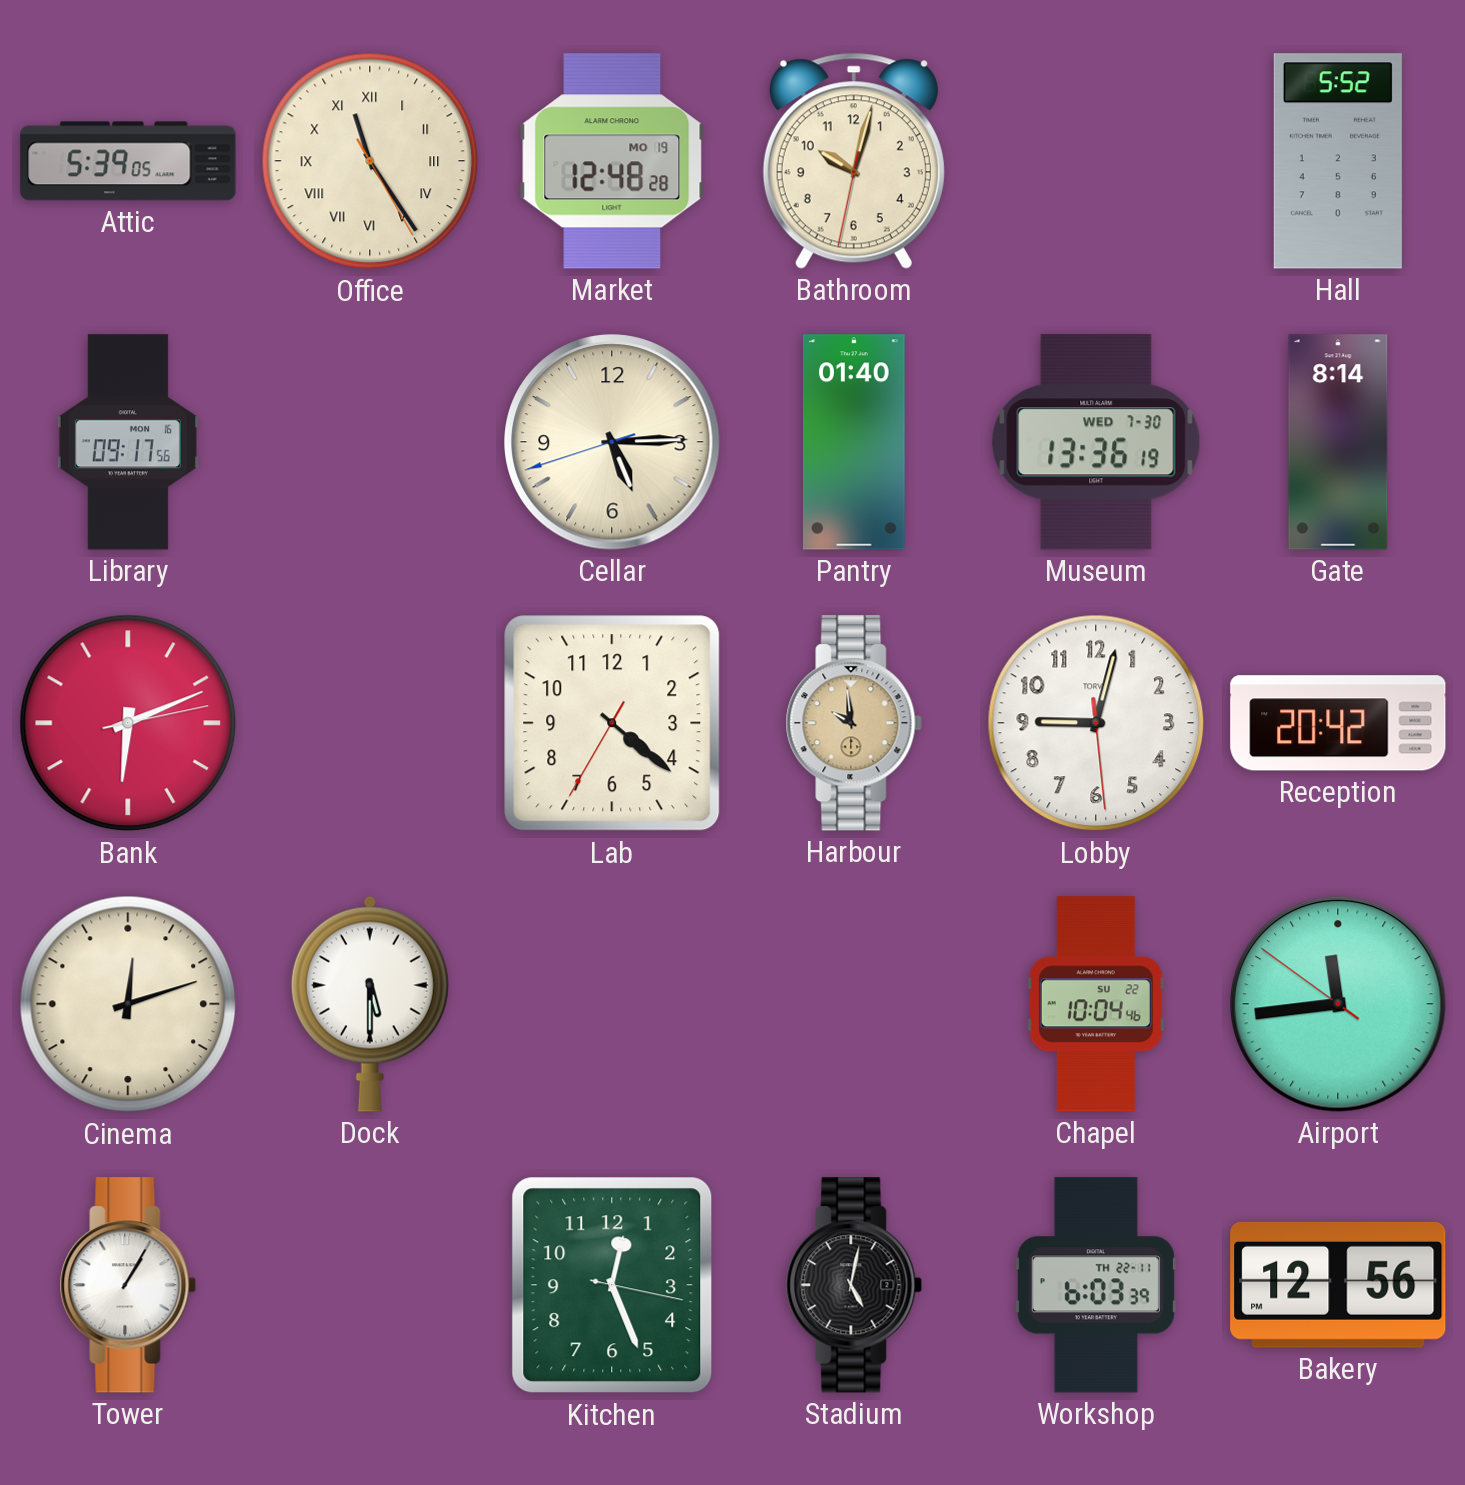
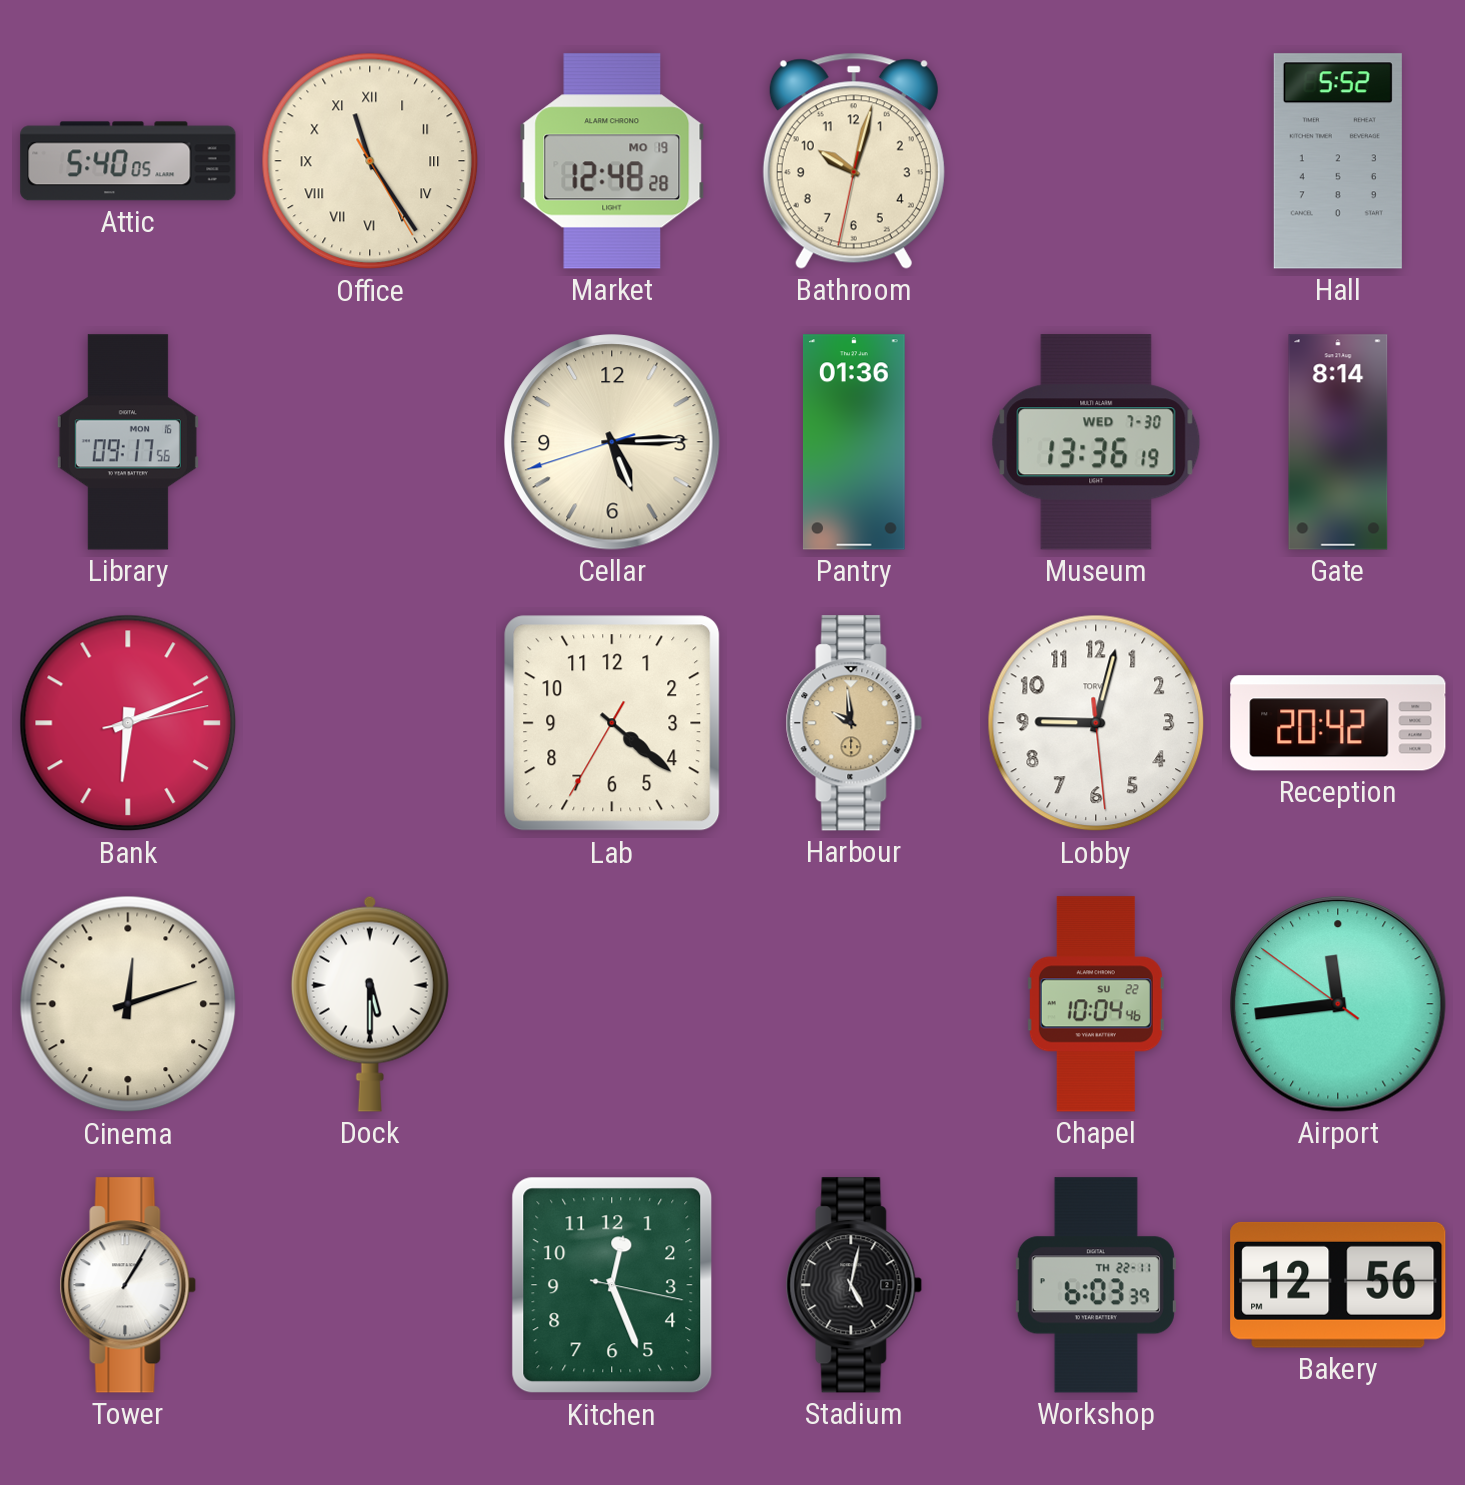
Attic: 5:39 -> 5:40 (128, 161)
Pantry: 01:40 -> 01:36 (854, 442)
